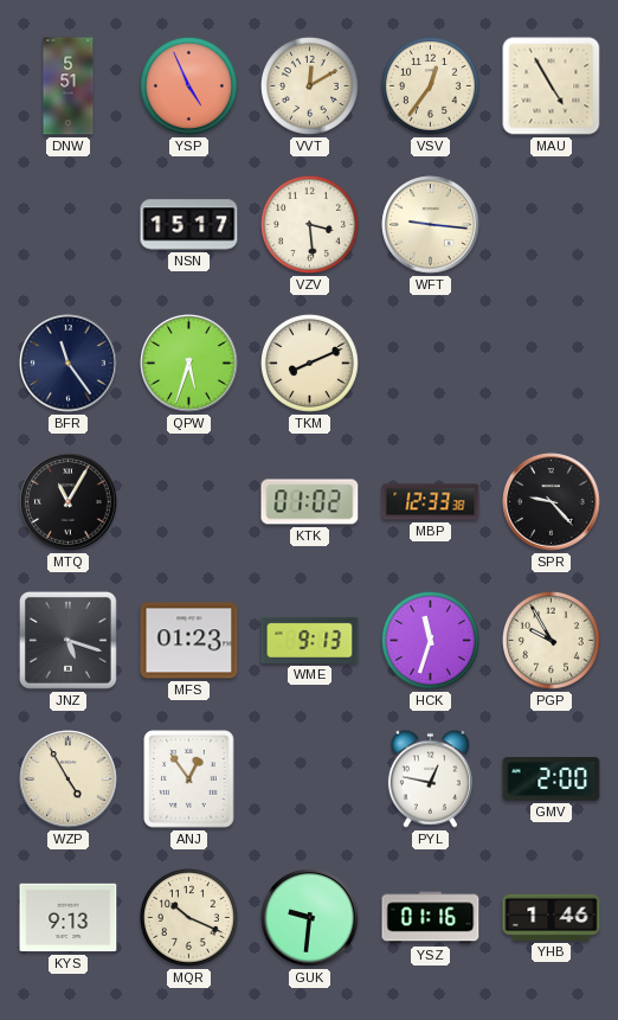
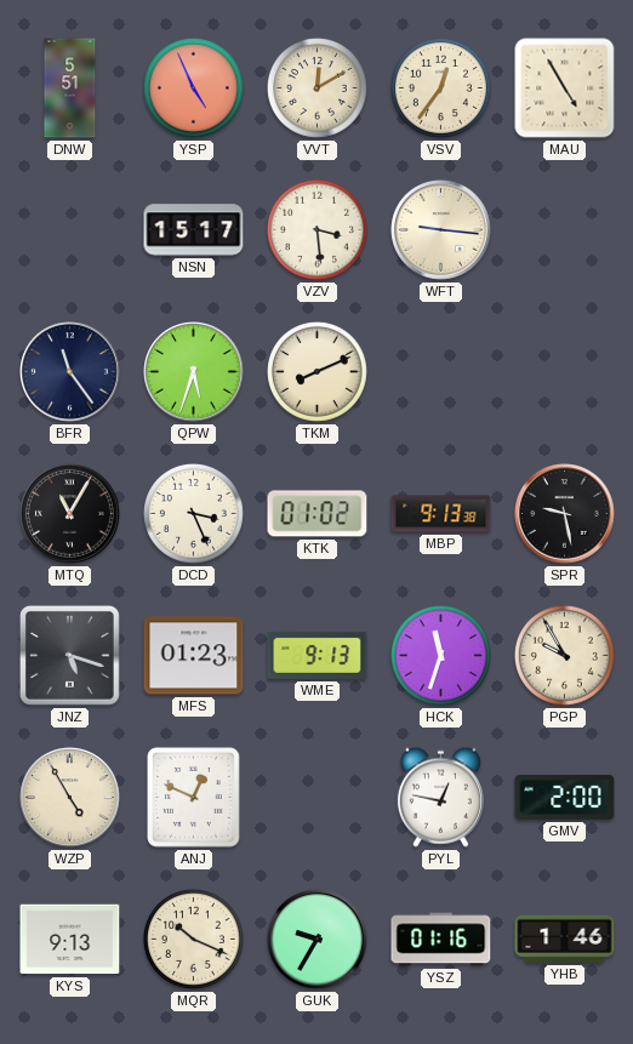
DCD: none -> 3:26 (193, 513)
MBP: 12:33 -> 9:13 (441, 514)
SPR: 9:23 -> 9:28 (565, 514)
ANJ: 12:54 -> 12:49 (194, 798)
GUK: 9:31 -> 9:35 (318, 940)
